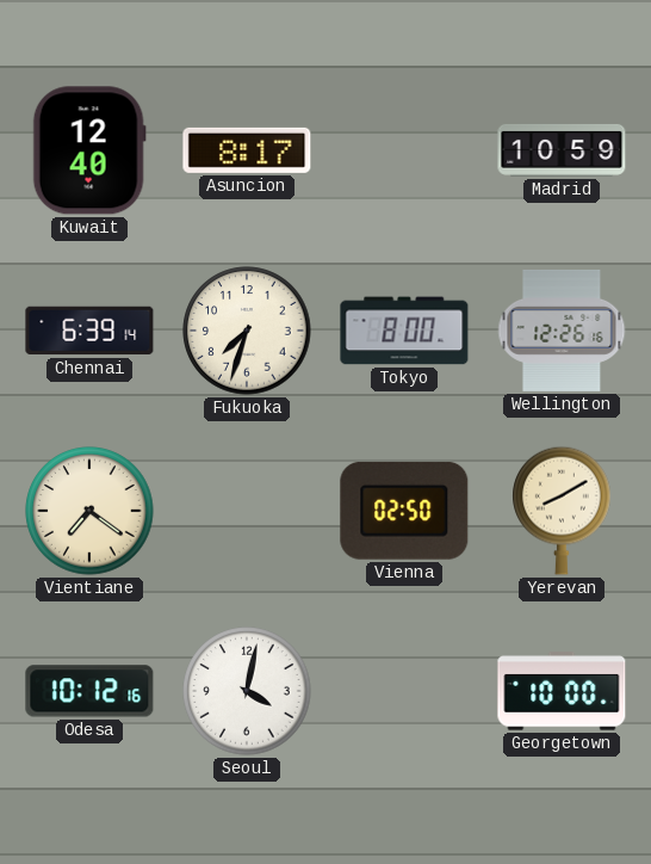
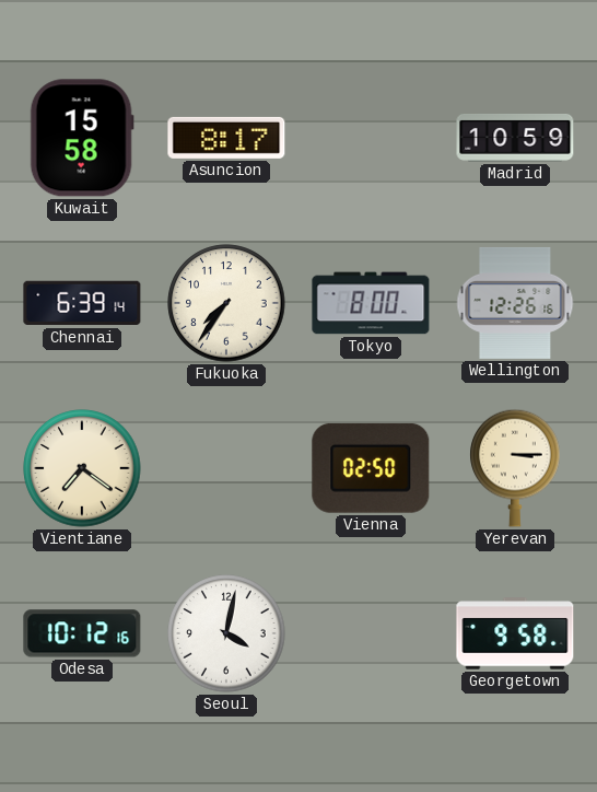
Kuwait: 12:40 -> 15:58 (82, 138)
Fukuoka: 7:33 -> 7:36 (226, 303)
Yerevan: 8:10 -> 3:15 (515, 468)
Georgetown: 10:00 -> 9:58 (515, 633)
